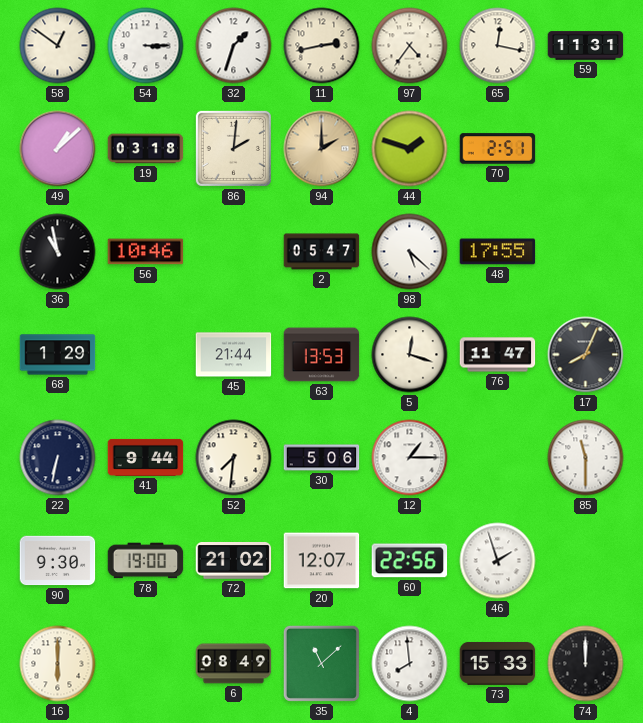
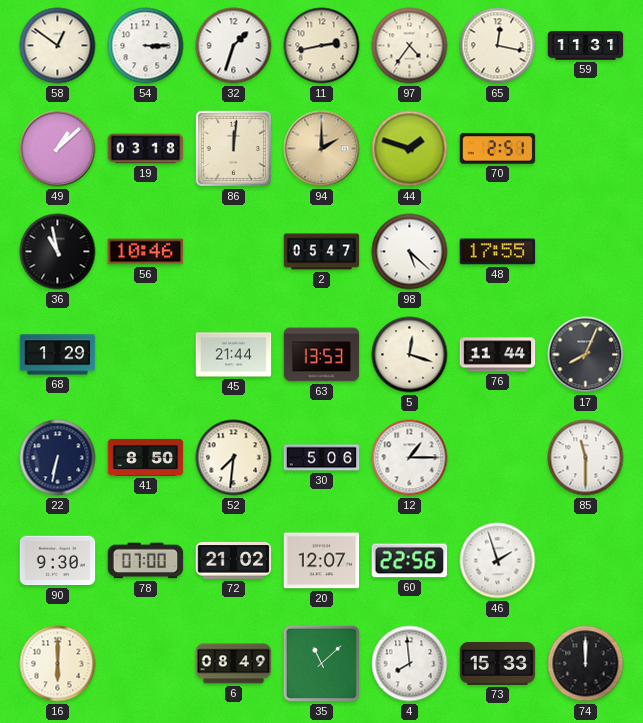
86: 2:01 -> 12:01 (233, 148)
76: 11:47 -> 11:44 (498, 355)
41: 9:44 -> 8:50 (146, 457)
78: 19:00 -> 07:00 (146, 561)
